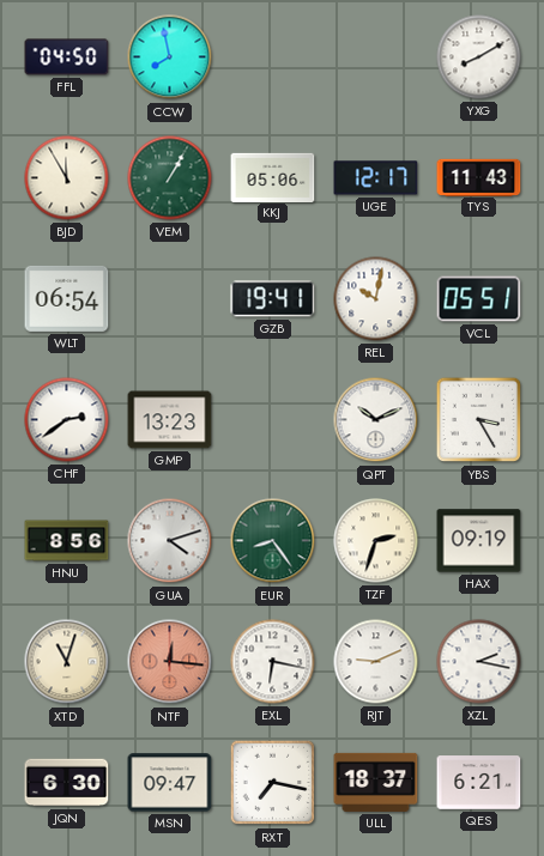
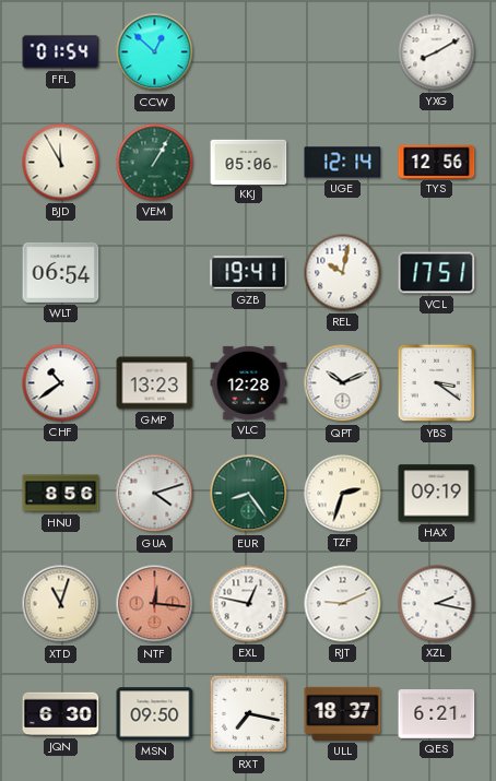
FFL: 04:50 -> 01:54 (61, 52)
CCW: 7:58 -> 12:52 (155, 52)
UGE: 12:17 -> 12:14 (343, 163)
TYS: 11:43 -> 12:56 (437, 162)
VCL: 05:51 -> 17:51 (437, 273)
CHF: 2:39 -> 10:39 (61, 383)
VLC: none -> 12:28 (249, 382)
YBS: 3:25 -> 3:21 (437, 383)
EXL: 6:17 -> 12:47 (249, 604)
MSN: 09:47 -> 09:50 (155, 714)
